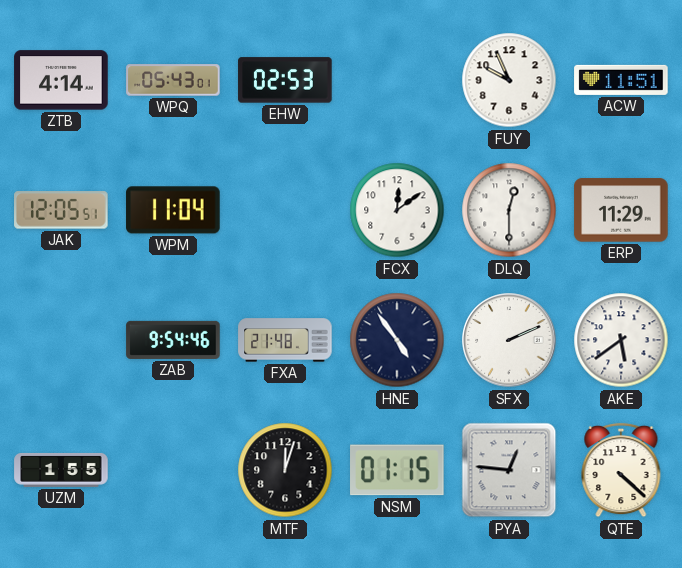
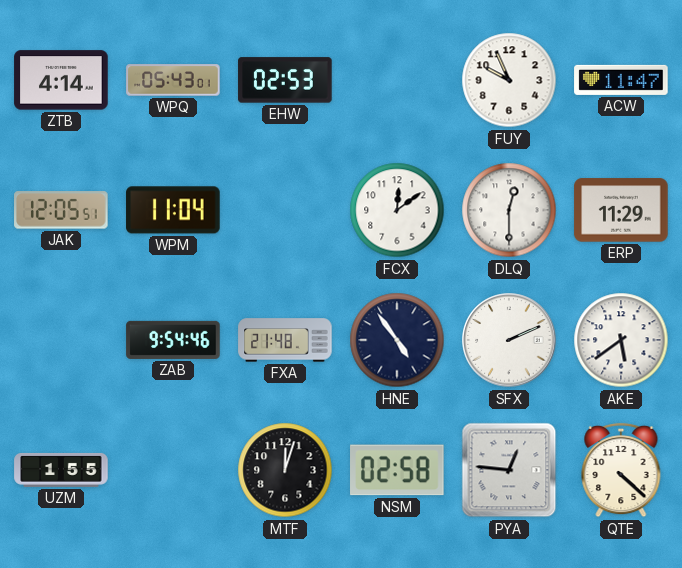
ACW: 11:51 -> 11:47 (621, 80)
NSM: 01:15 -> 02:58 (397, 470)
